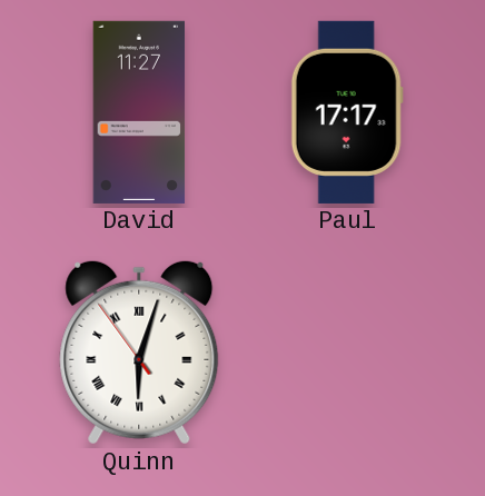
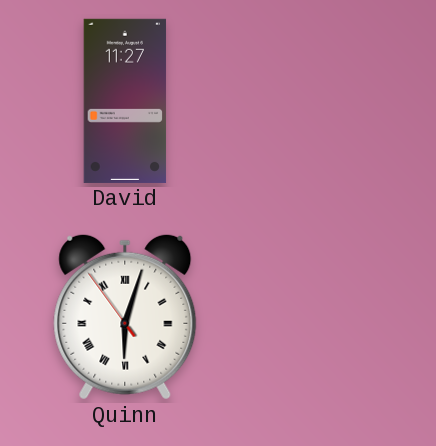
Paul: 17:17 -> none (347, 112)
